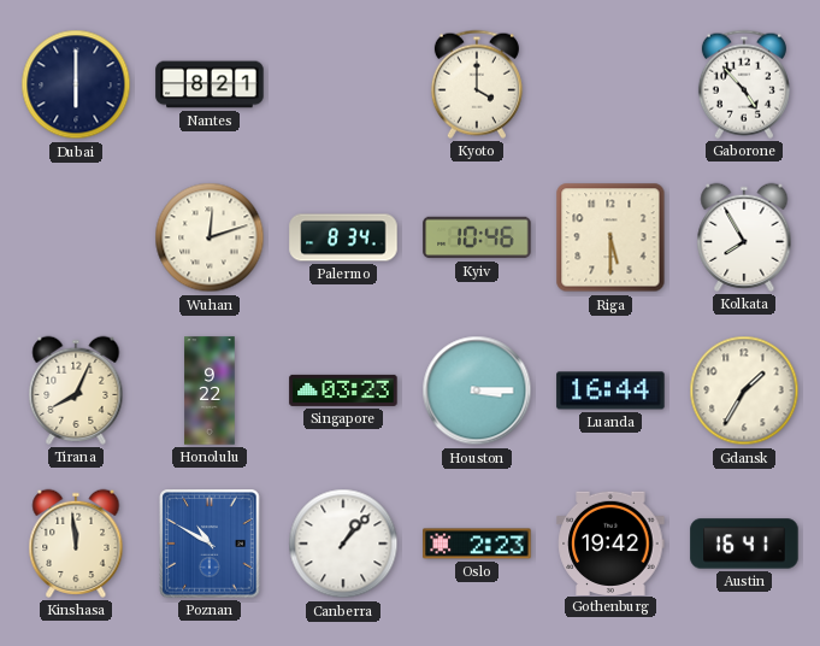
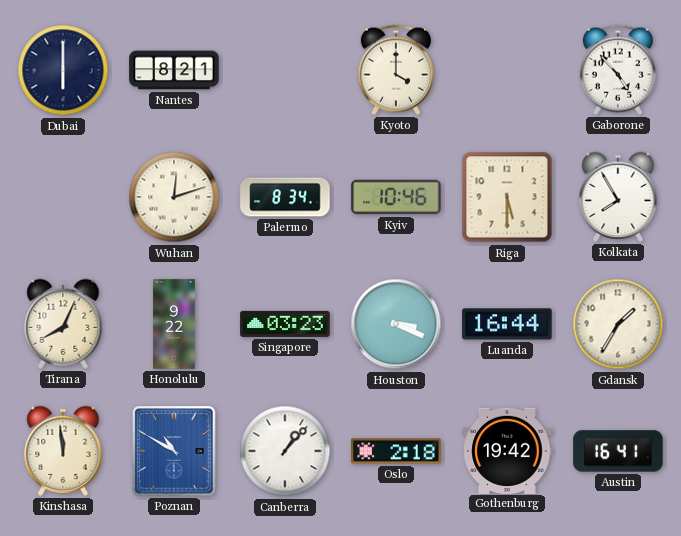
Houston: 3:15 -> 3:19 (396, 324)
Oslo: 2:23 -> 2:18 (396, 451)
